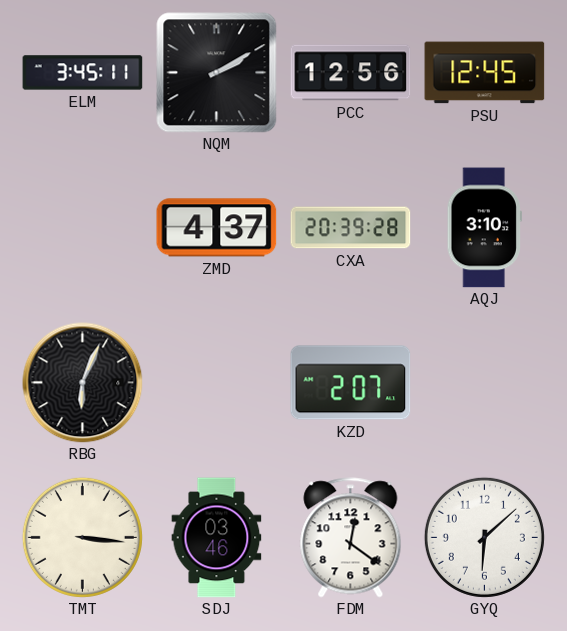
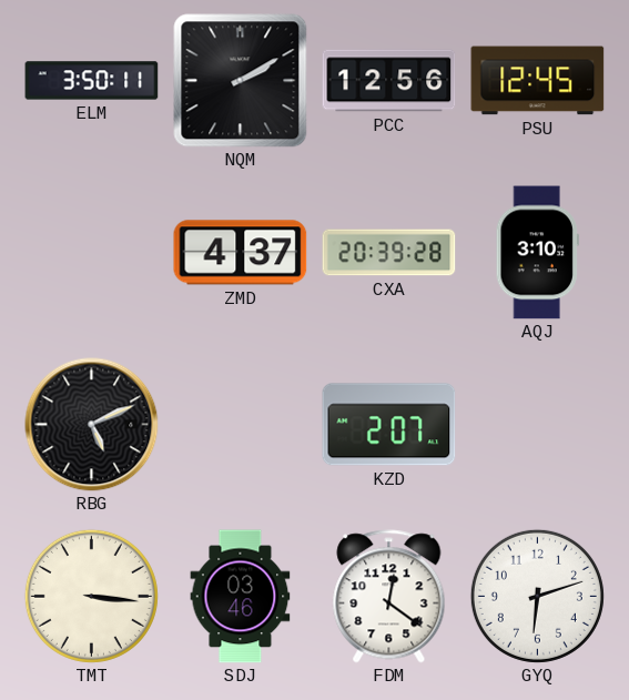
ELM: 3:45 -> 3:50 (92, 81)
RBG: 6:04 -> 5:11 (92, 425)
GYQ: 6:08 -> 6:12 (537, 596)
